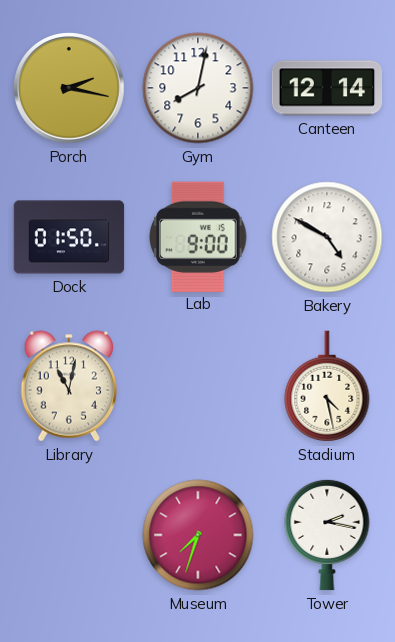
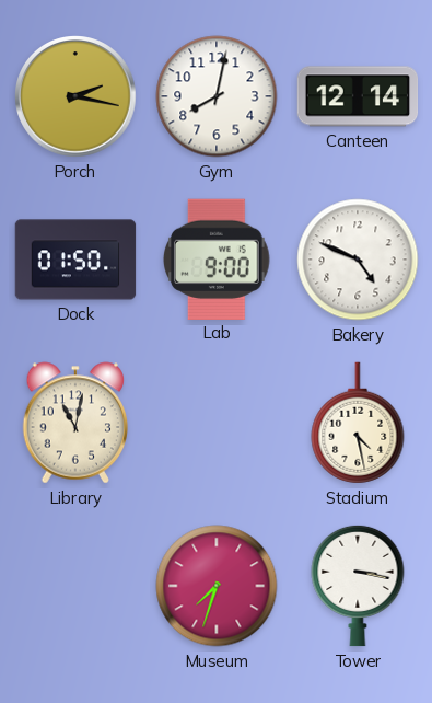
Bakery: 4:50 -> 4:49 (358, 260)
Tower: 2:17 -> 3:17 (358, 586)
